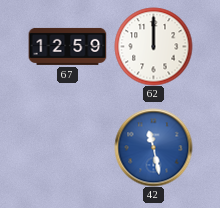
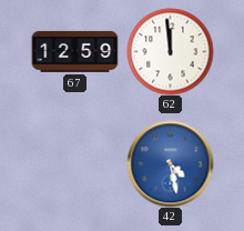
62: 12:00 -> 11:59 (170, 51)
42: 11:28 -> 4:28 (170, 163)
